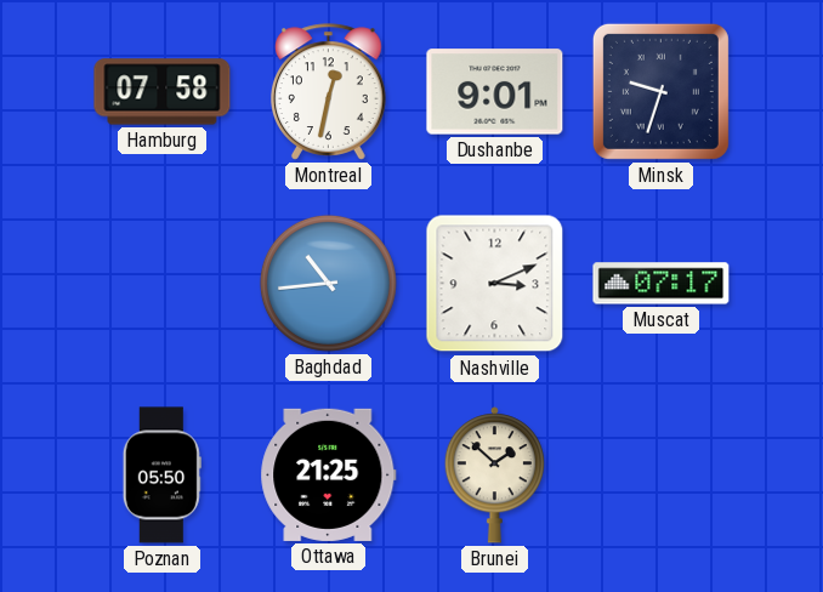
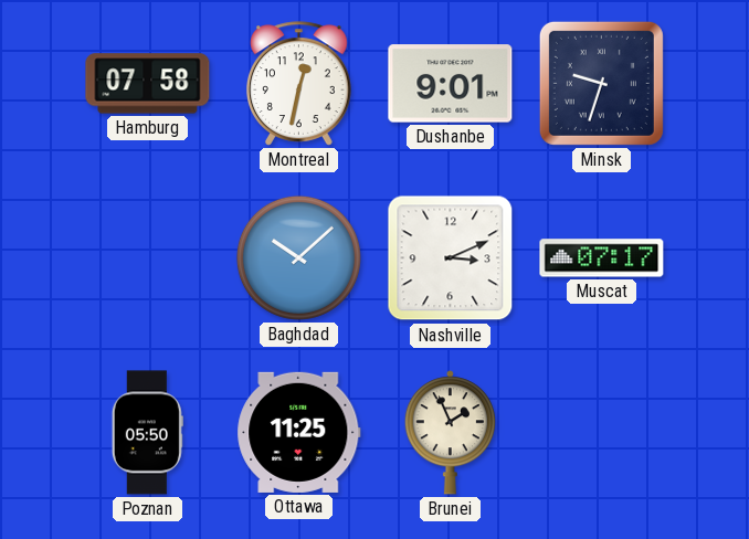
Baghdad: 10:44 -> 10:08 (298, 257)
Ottawa: 21:25 -> 11:25 (299, 432)
Brunei: 1:52 -> 1:56 (450, 433)
